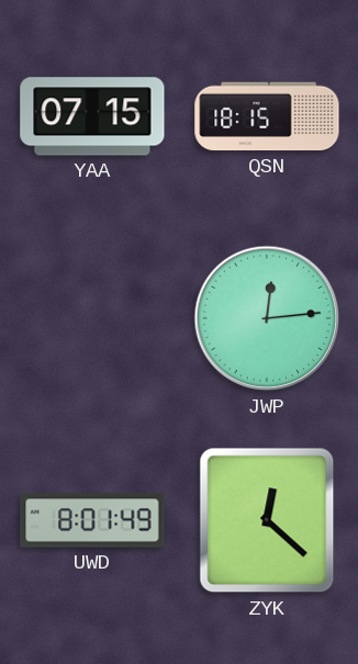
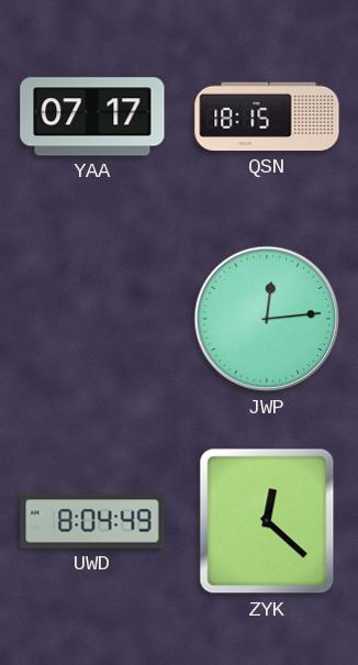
YAA: 07:15 -> 07:17 (92, 117)
UWD: 8:01 -> 8:04 (92, 521)
